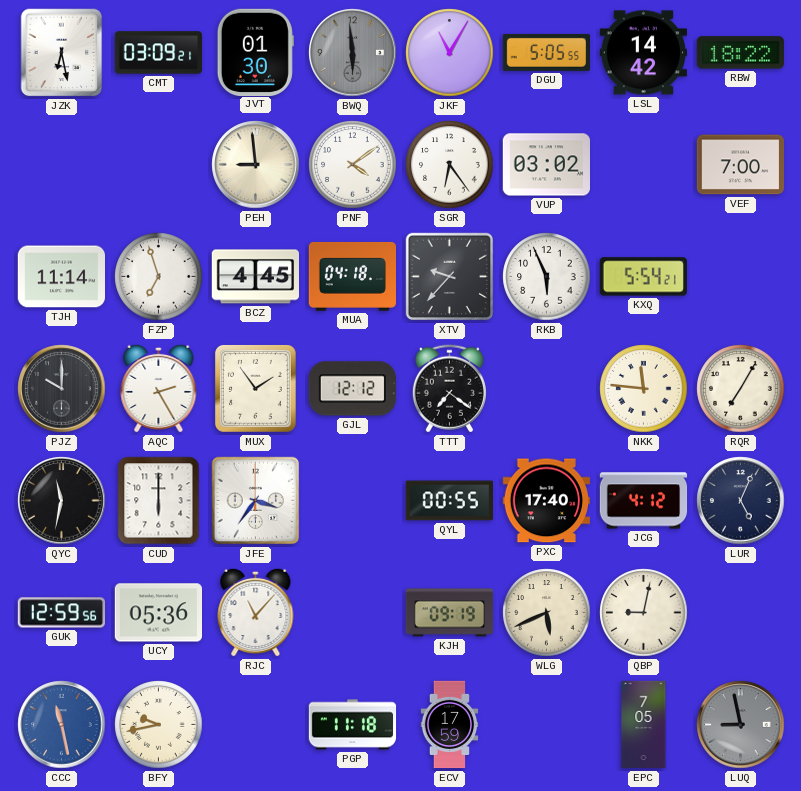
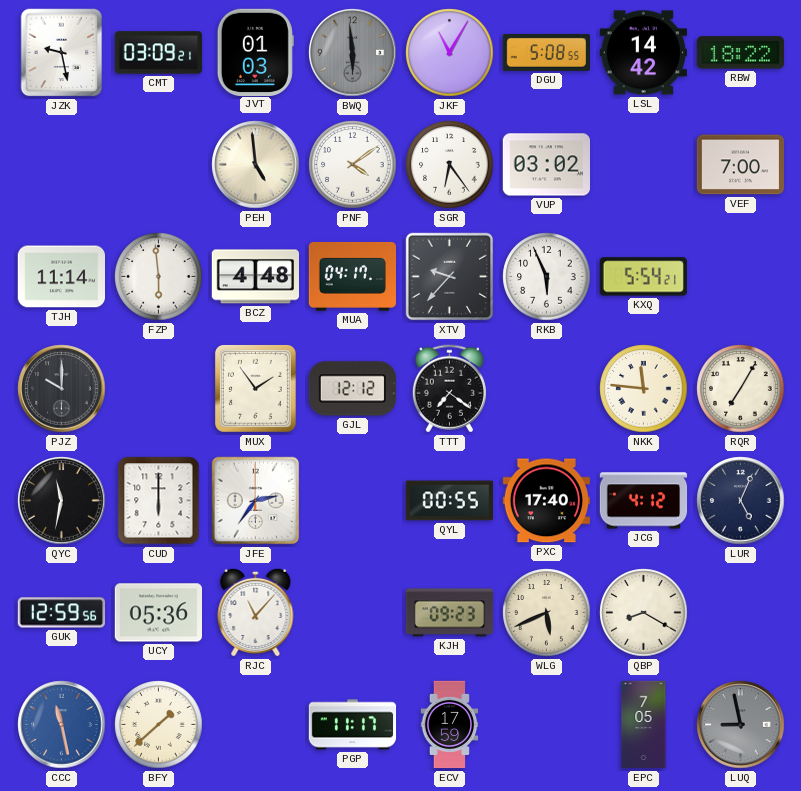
JZK: 6:28 -> 9:28 (62, 53)
JVT: 01:30 -> 01:03 (255, 52)
DGU: 5:05 -> 5:08 (546, 52)
PEH: 8:59 -> 4:59 (256, 165)
FZP: 6:57 -> 5:59 (159, 277)
BCZ: 4:45 -> 4:48 (255, 277)
MUA: 04:18 -> 04:17 (353, 276)
AQC: 2:25 -> none (159, 388)
JFE: 3:36 -> 2:36 (256, 501)
KJH: 09:19 -> 09:23 (450, 613)
QBP: 9:02 -> 8:20 (644, 613)
BFY: 9:43 -> 1:38 (159, 725)
PGP: 11:18 -> 11:17 (353, 725)
